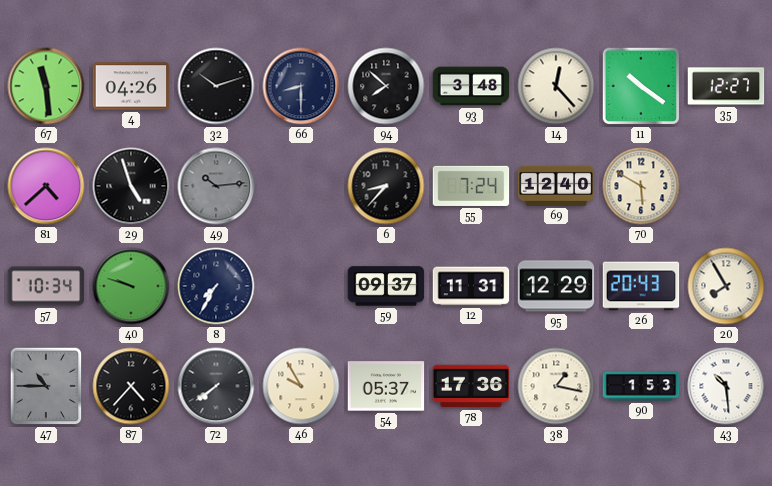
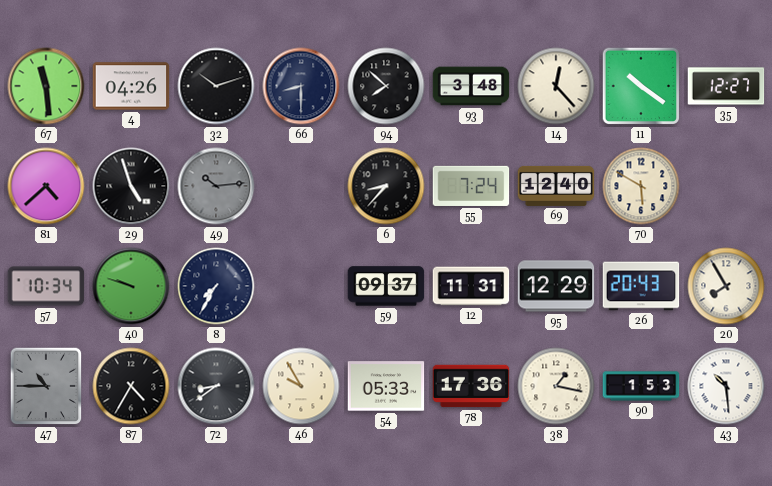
87: 4:37 -> 4:35 (131, 386)
72: 7:39 -> 8:39 (216, 386)
54: 05:37 -> 05:33 (386, 386)
